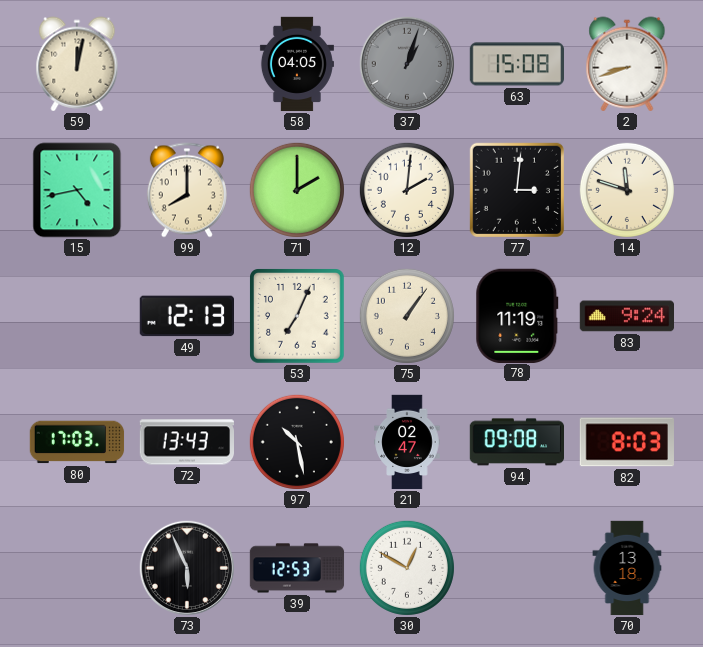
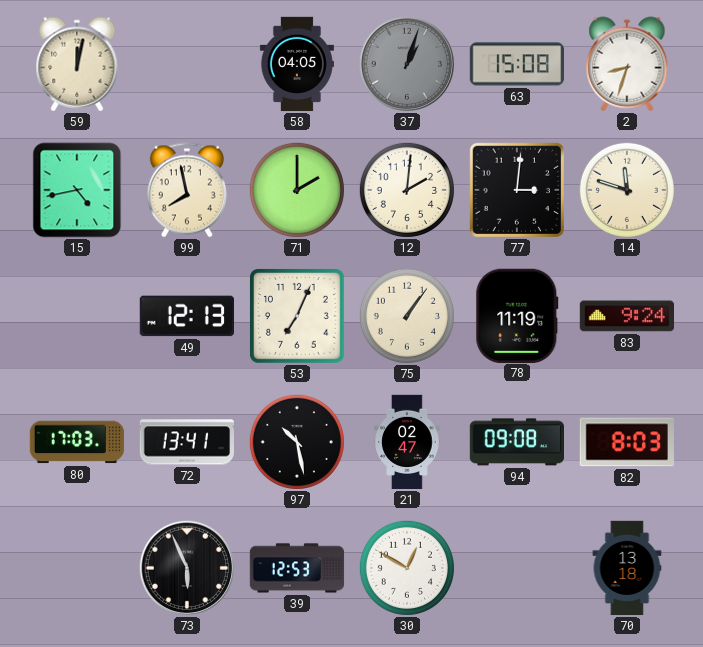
2: 8:42 -> 8:33 (627, 64)
99: 8:00 -> 7:58 (187, 190)
72: 13:43 -> 13:41 (186, 442)
